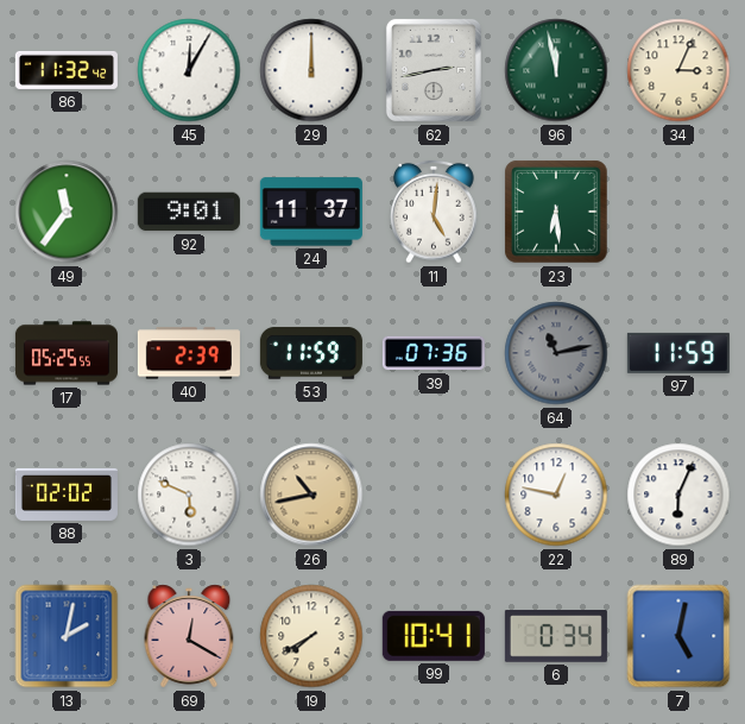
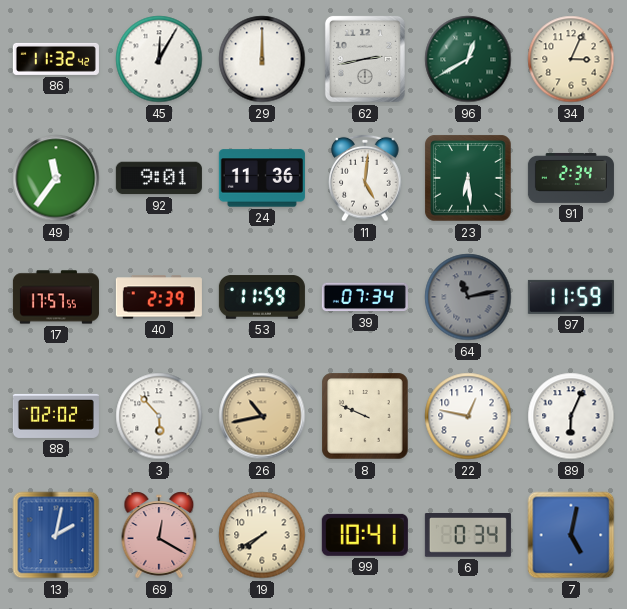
96: 11:58 -> 12:40 (468, 59)
24: 11:37 -> 11:36 (262, 178)
91: none -> 2:34 (571, 178)
17: 05:25 -> 17:57 (56, 297)
39: 07:36 -> 07:34 (365, 297)
3: 5:49 -> 5:53 (159, 416)
8: none -> 9:49 (365, 416)
